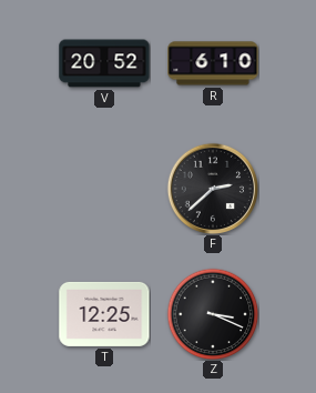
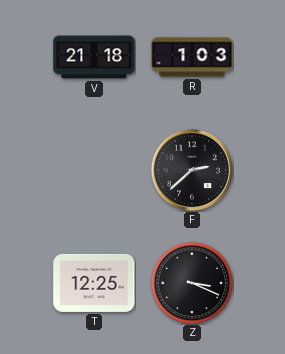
V: 20:52 -> 21:18 (94, 57)
R: 6:10 -> 1:03 (192, 57)
